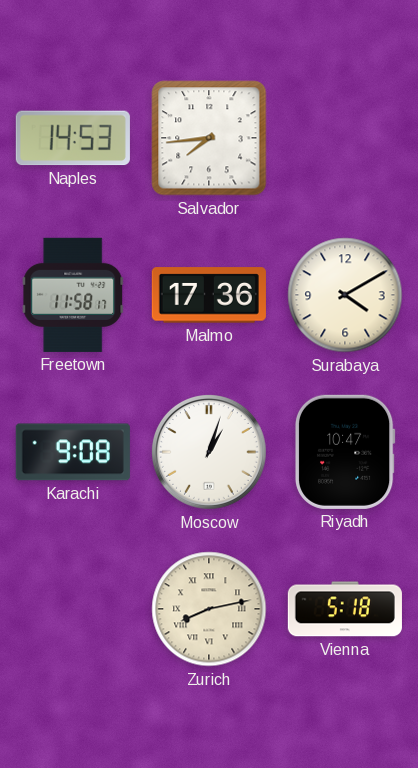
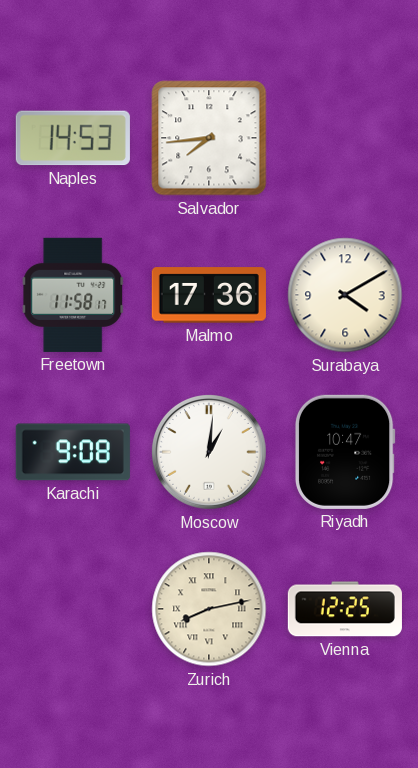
Moscow: 1:03 -> 1:01 (209, 452)
Vienna: 5:18 -> 12:25 (345, 609)
